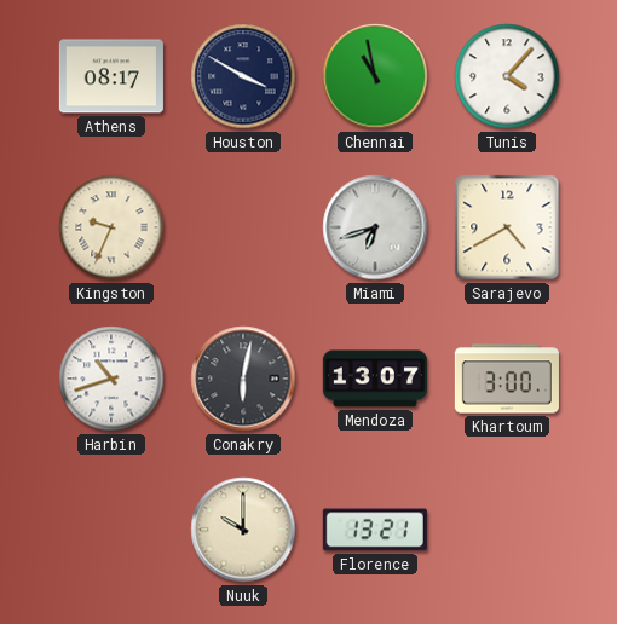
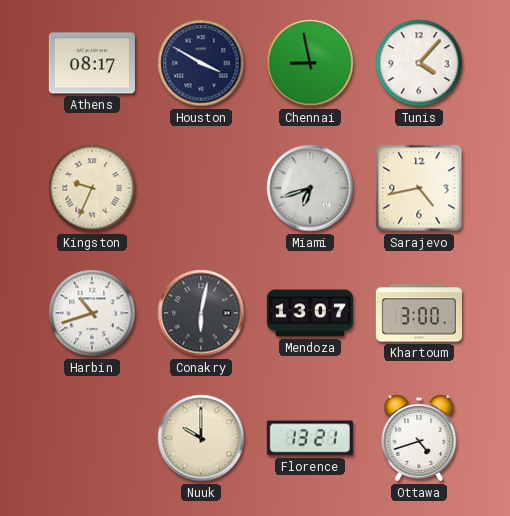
Chennai: 10:58 -> 8:58 (310, 63)
Sarajevo: 4:40 -> 4:43 (419, 188)
Ottawa: none -> 4:42 (419, 438)
